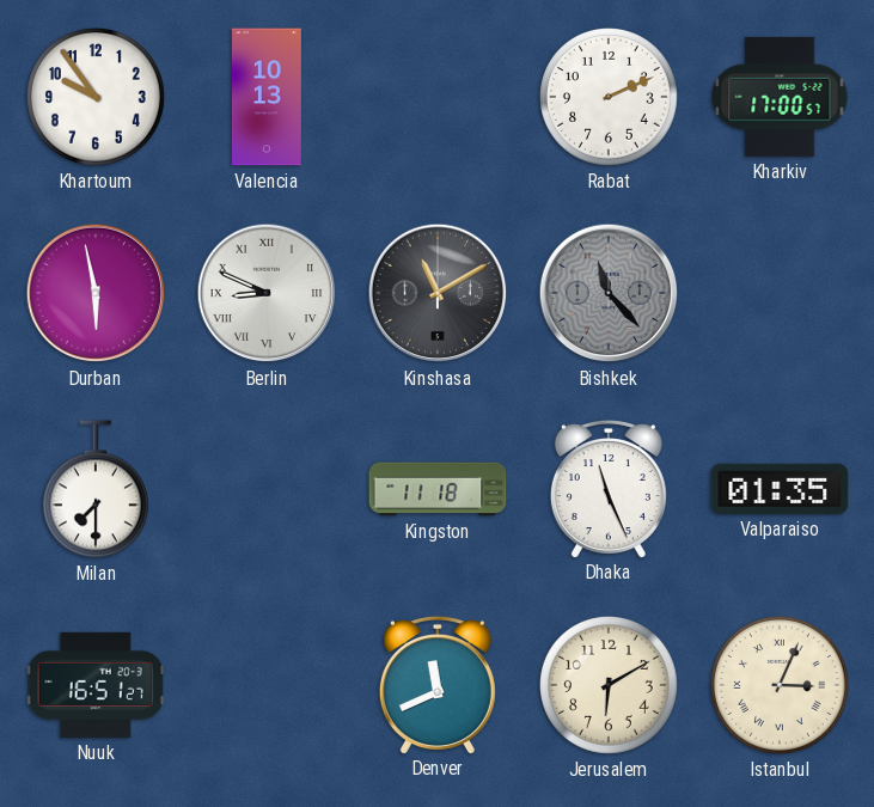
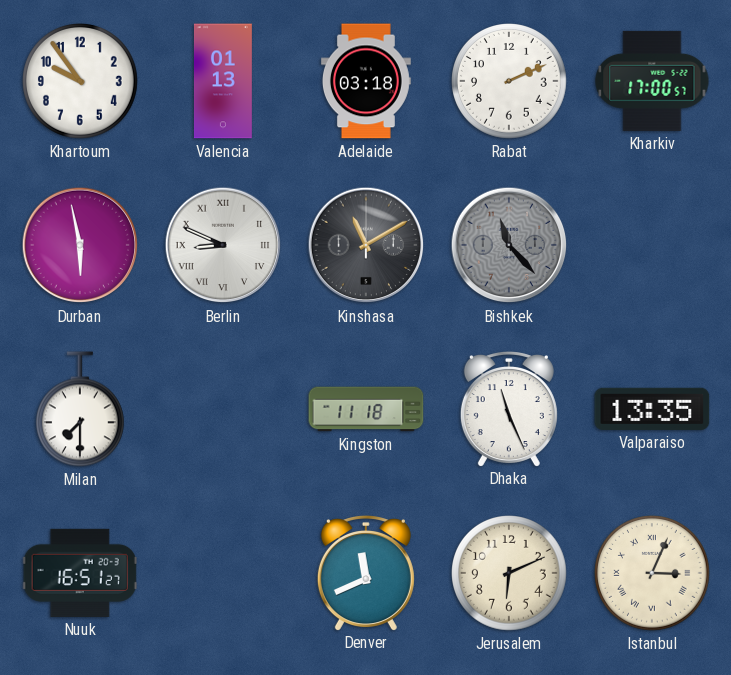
Valencia: 10:13 -> 01:13 (223, 81)
Adelaide: none -> 03:18 (366, 81)
Valparaiso: 01:35 -> 13:35 (652, 409)
Jerusalem: 6:10 -> 6:11 (510, 574)
